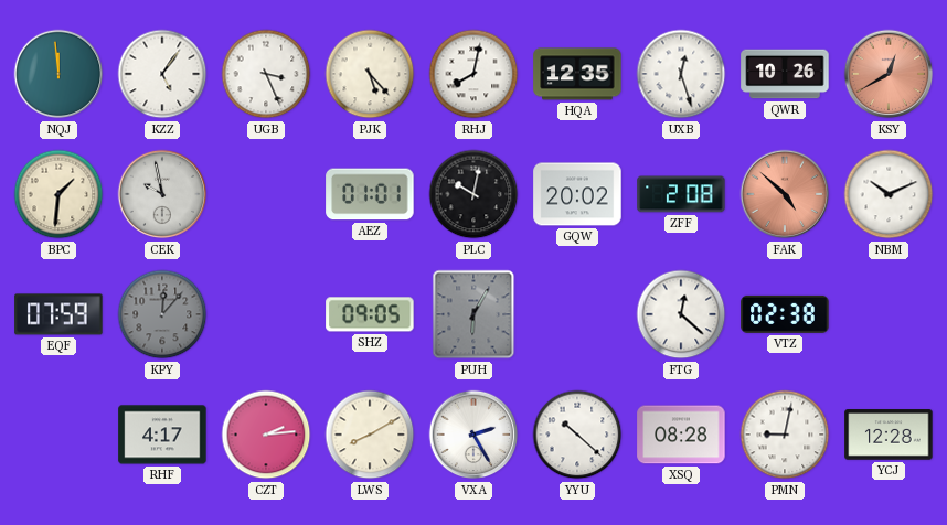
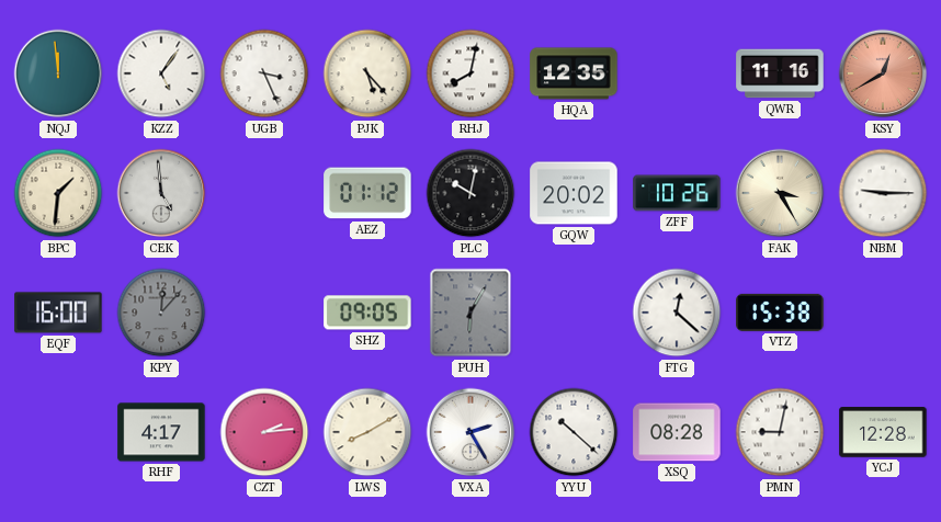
UXB: 12:27 -> none (681, 74)
QWR: 10:26 -> 11:16 (780, 73)
CEK: 9:58 -> 4:59 (161, 193)
AEZ: 01:01 -> 01:12 (367, 193)
ZFF: 2:08 -> 10:26 (677, 193)
FAK: 4:52 -> 3:25 (780, 193)
FAK dial: salmon -> cream (780, 193)
NBM: 10:11 -> 9:15 (883, 193)
EQF: 07:59 -> 16:00 (58, 313)
VTZ: 02:38 -> 15:38 (780, 313)
